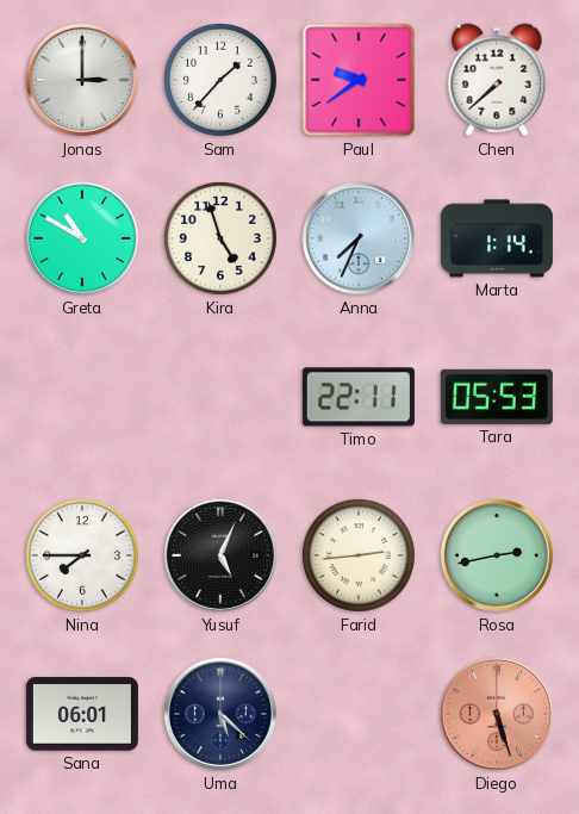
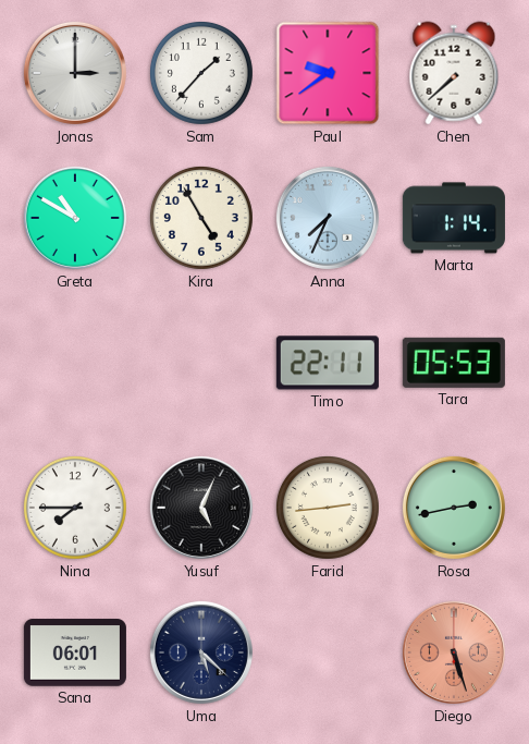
Kira: 4:57 -> 4:55 (201, 218)
